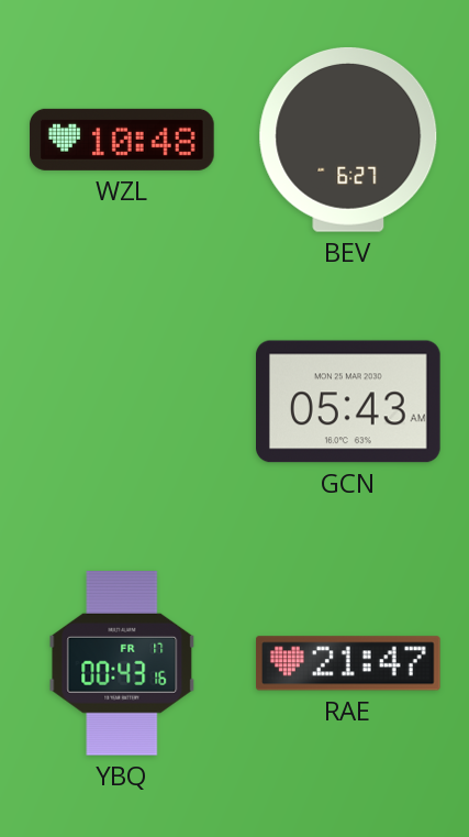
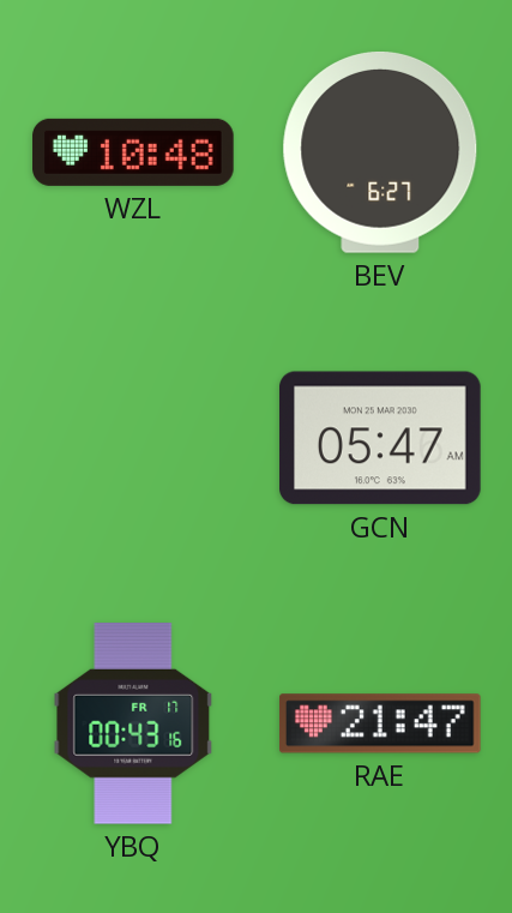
GCN: 05:43 -> 05:47 (381, 438)
